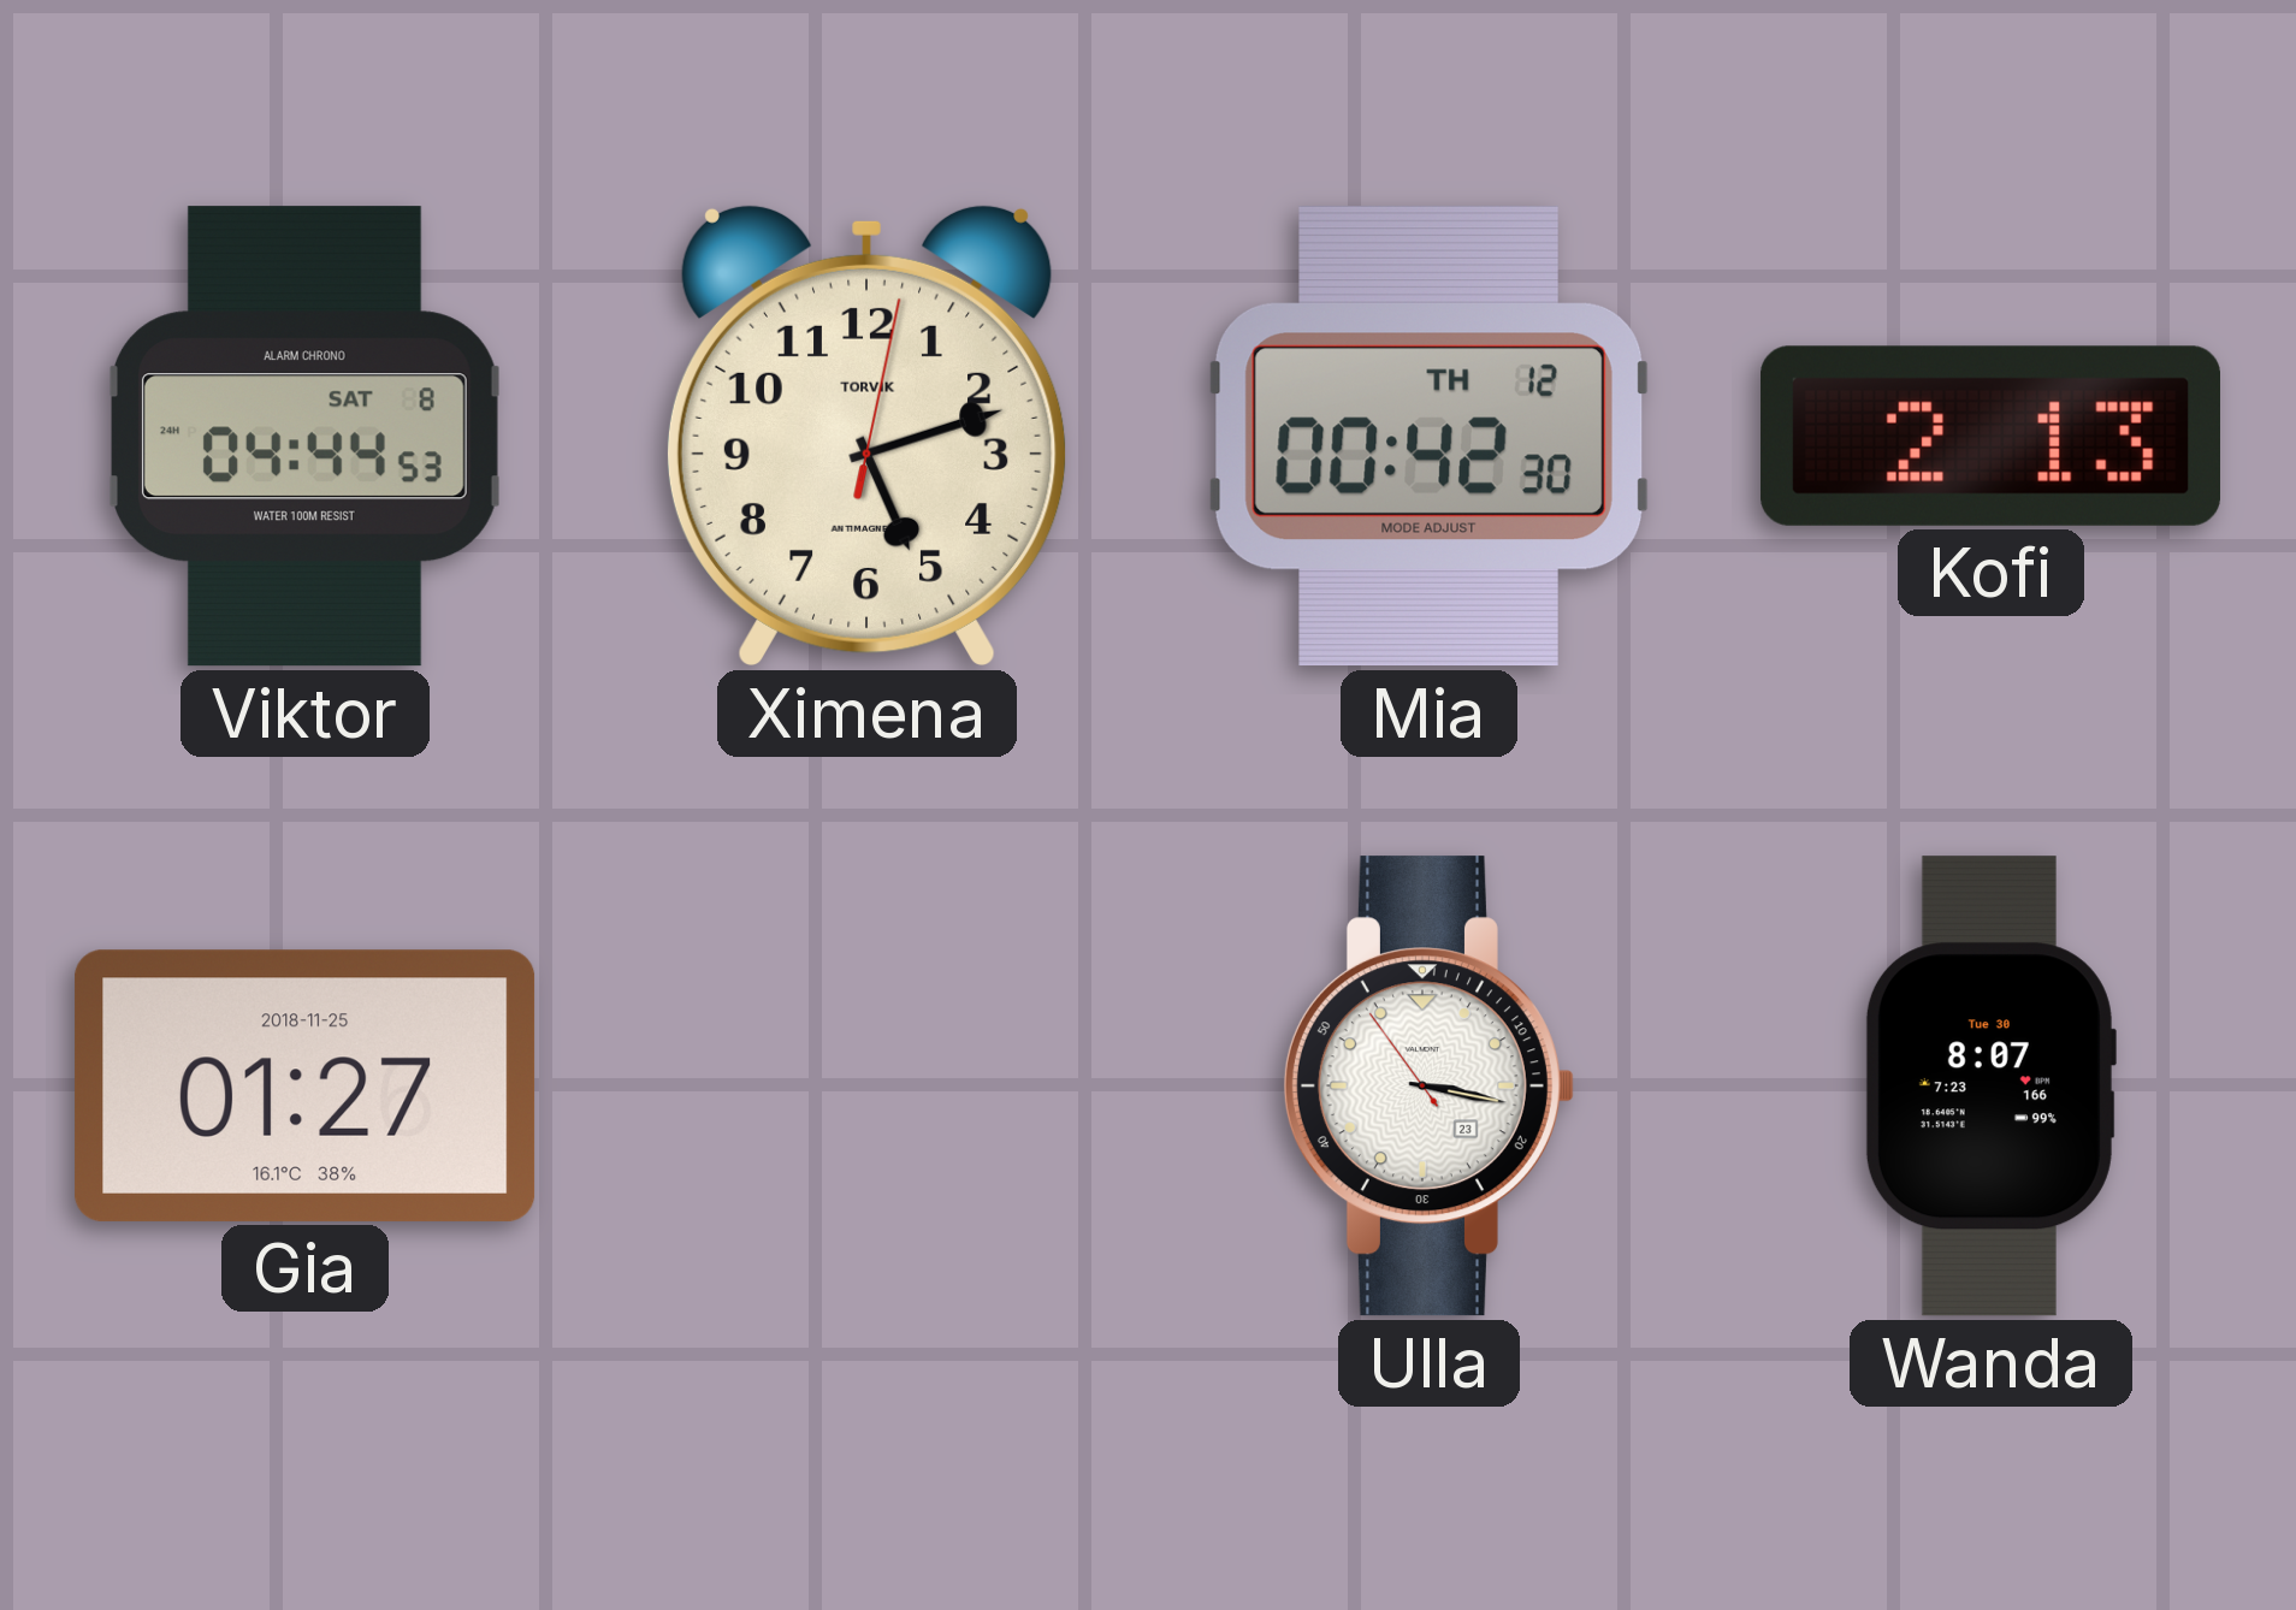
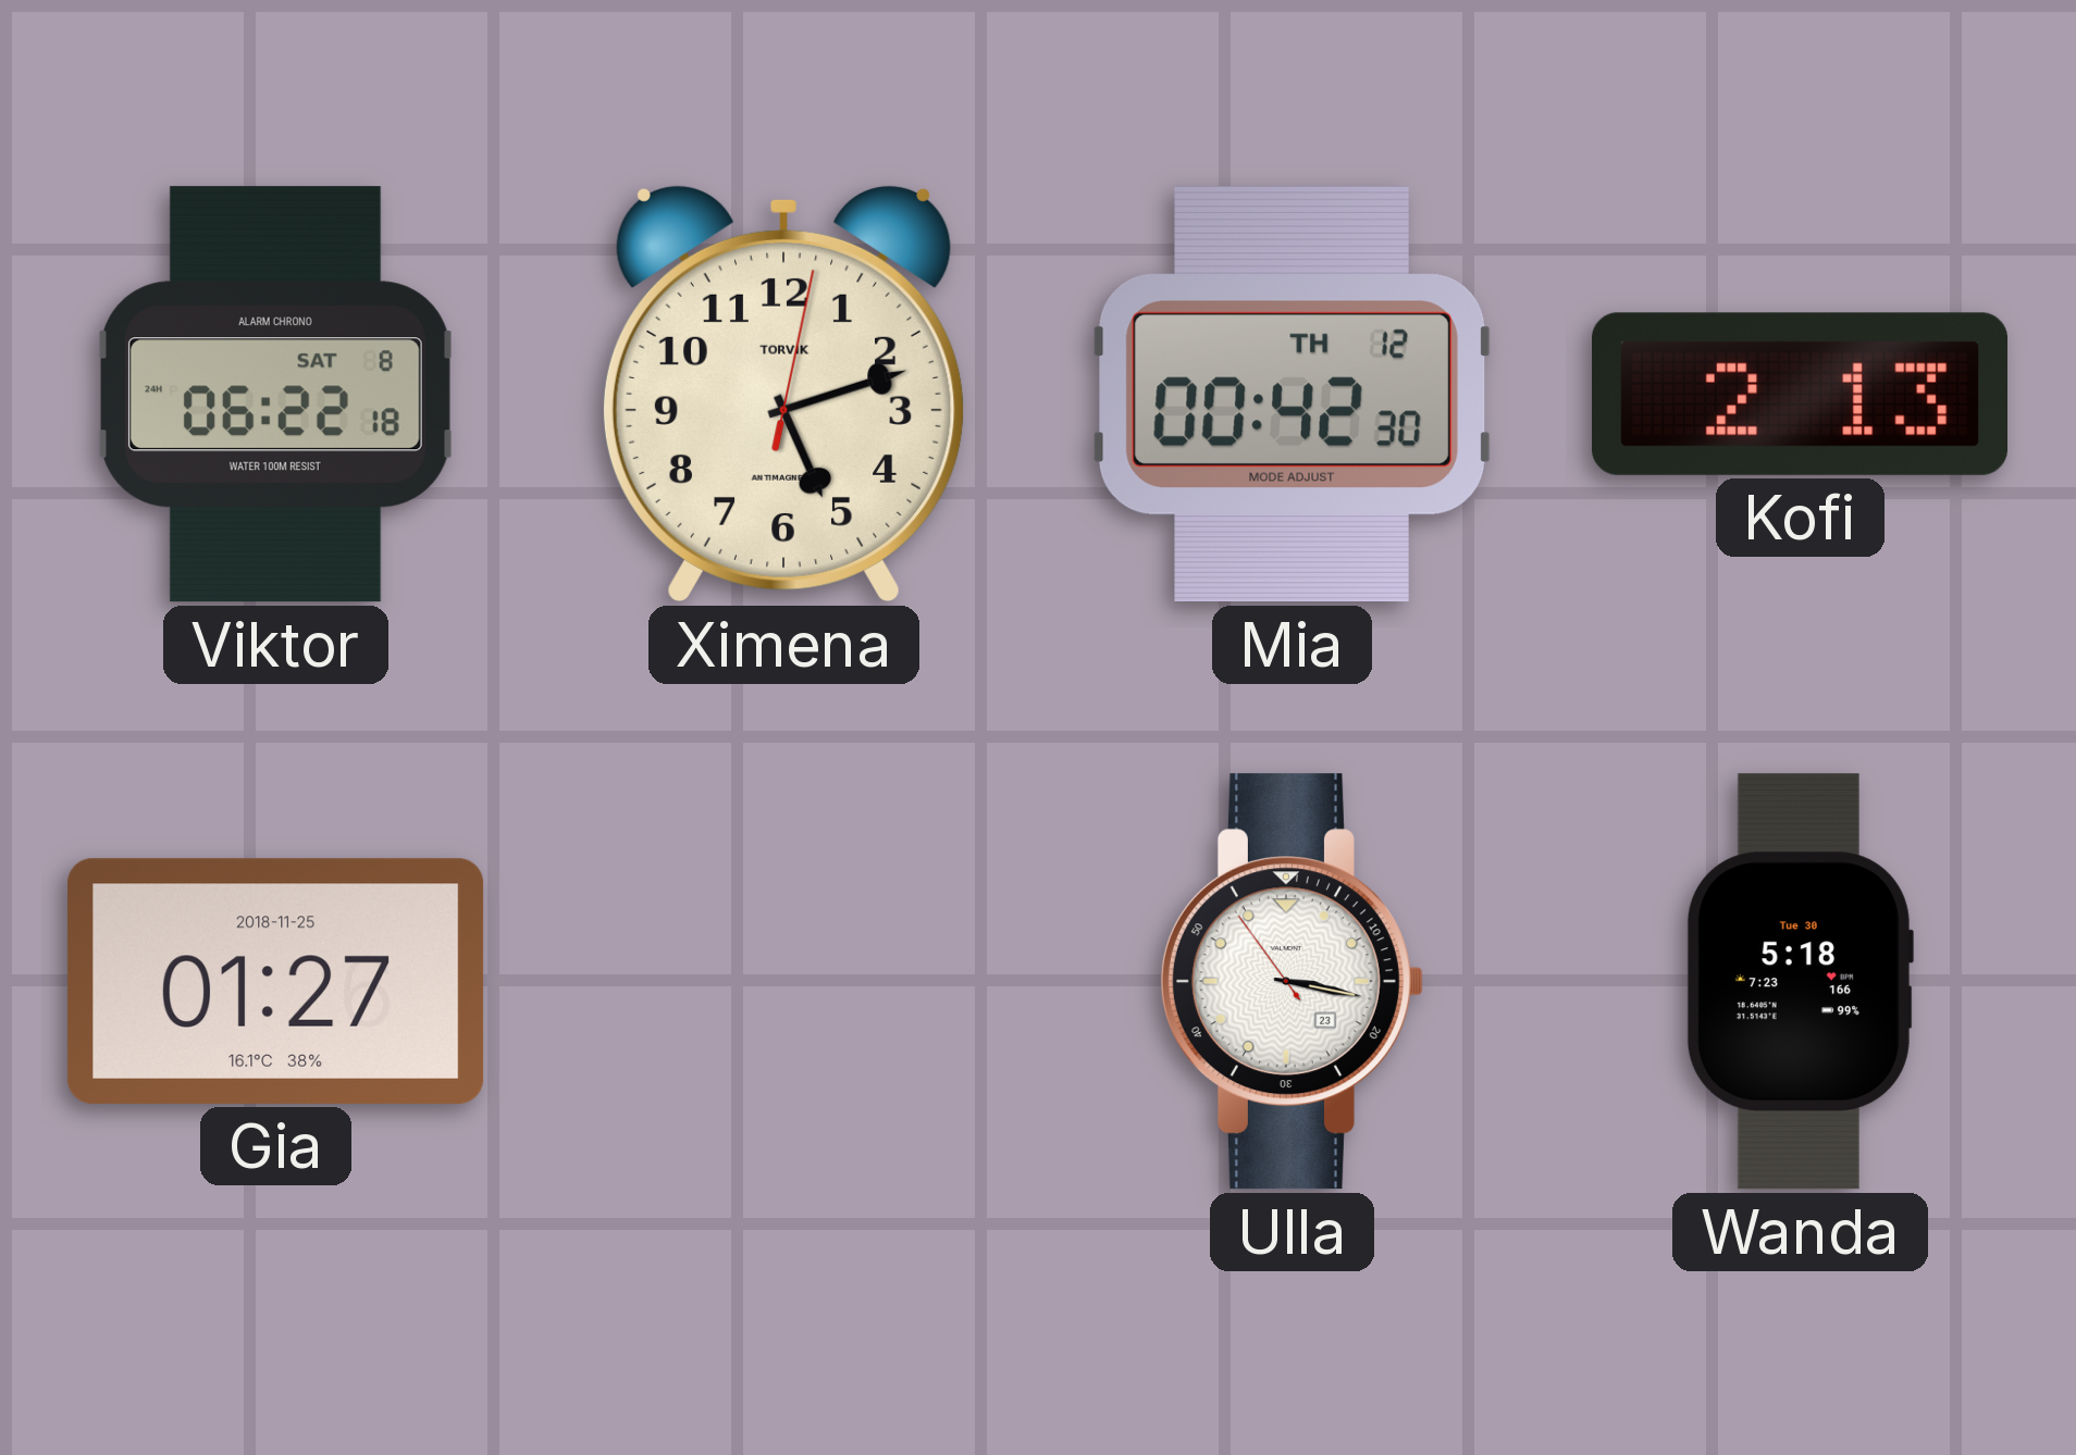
Viktor: 04:44 -> 06:22 (276, 395)
Wanda: 8:07 -> 5:18 (1800, 982)
